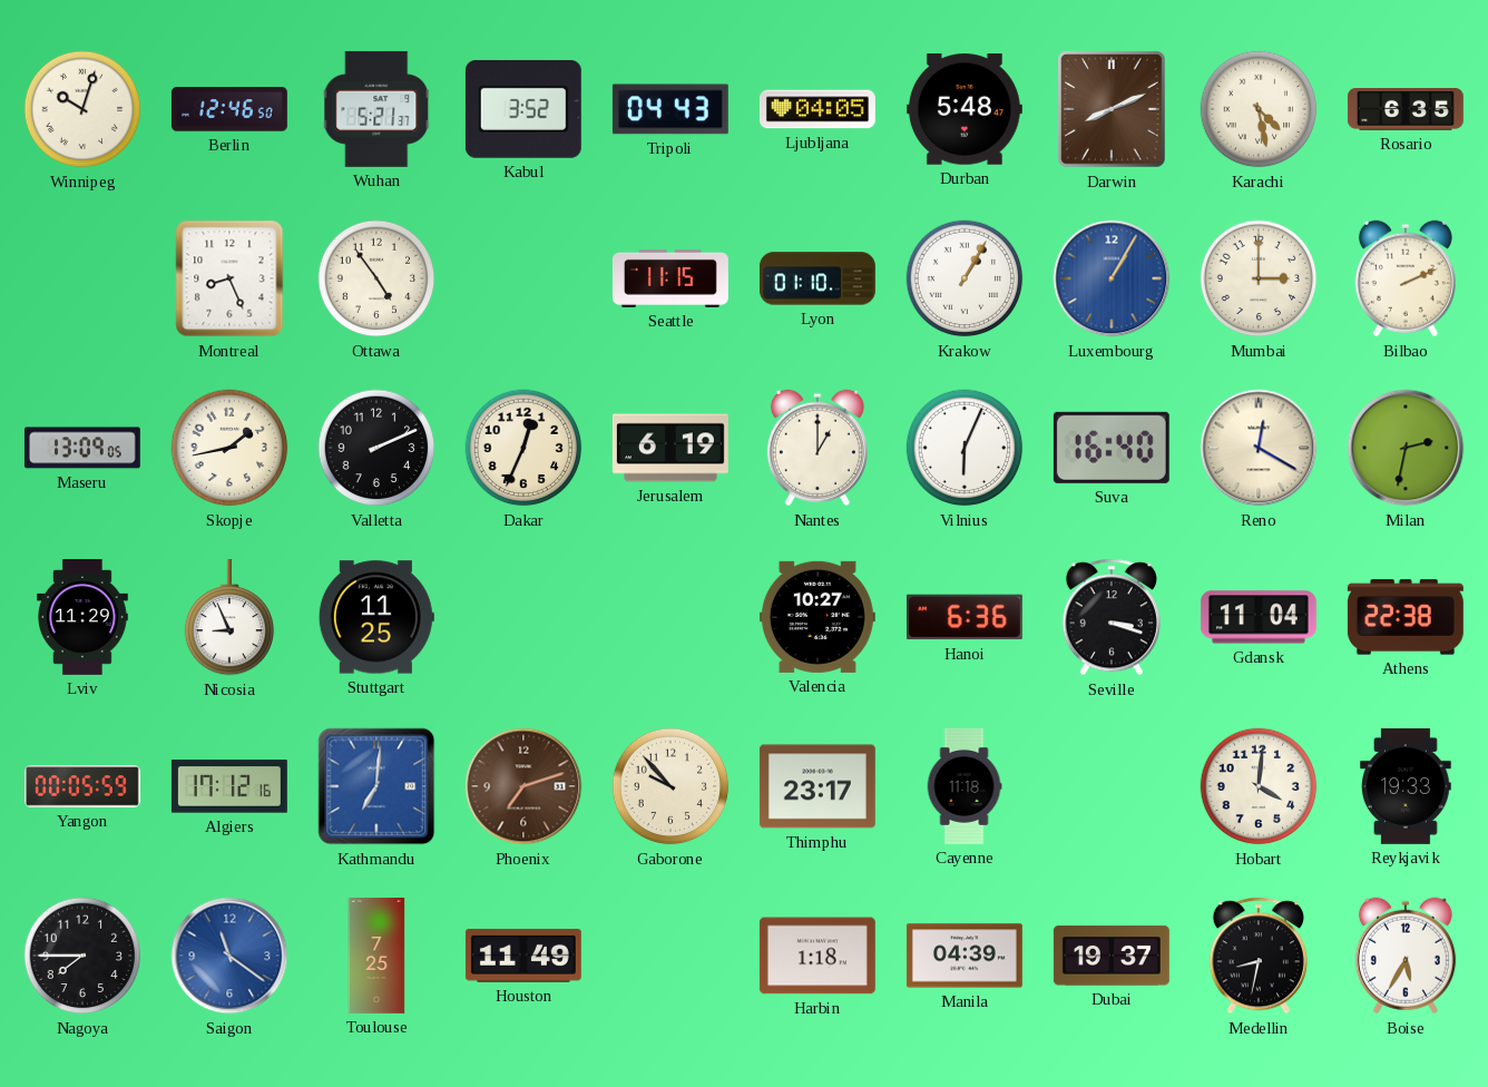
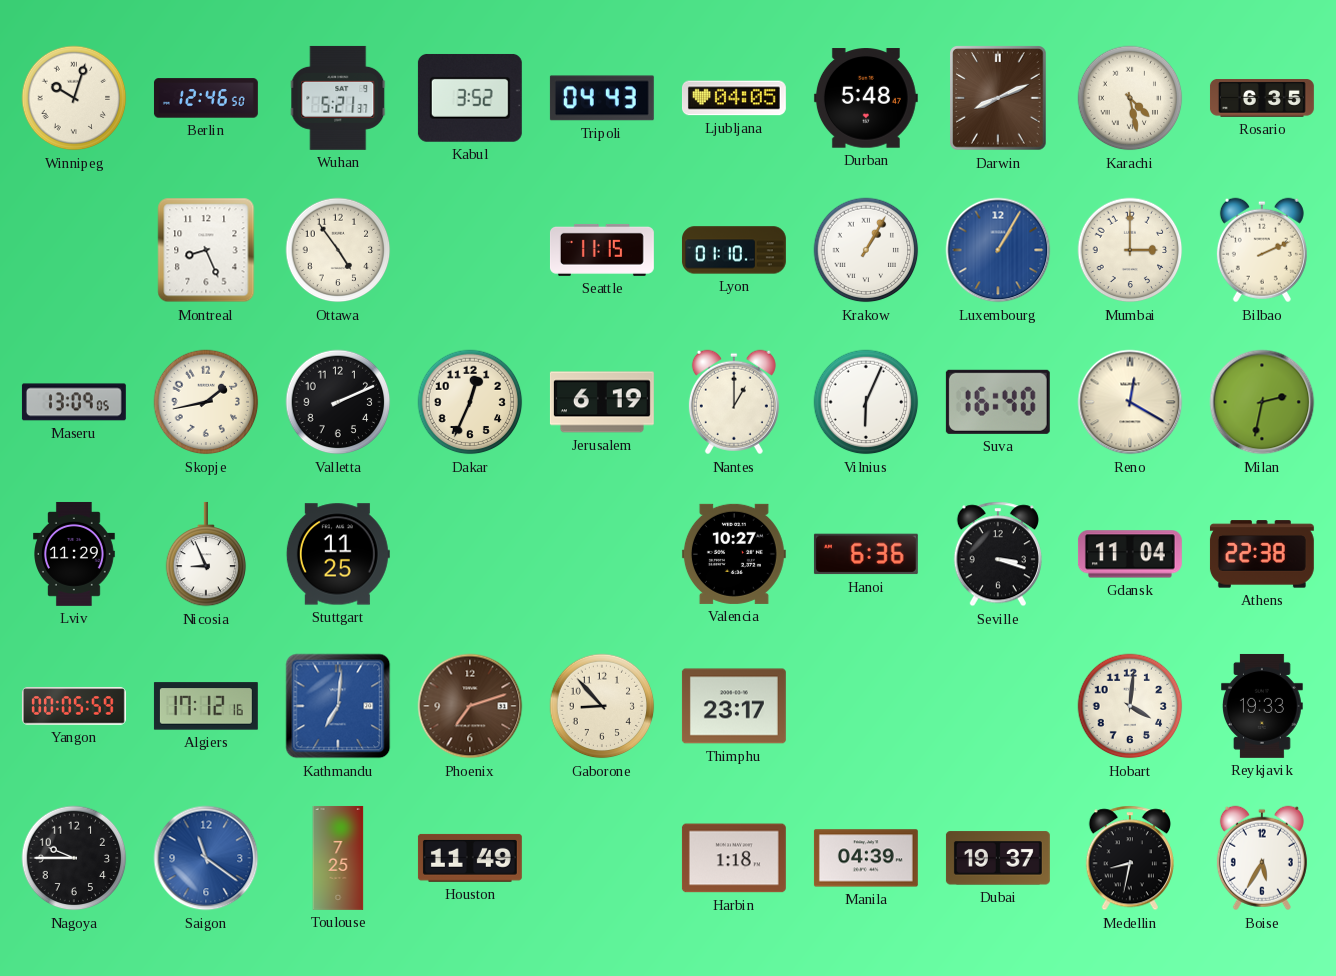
Gaborone: 9:53 -> 8:53 (602, 706)
Cayenne: 11:18 -> none (965, 786)
Nagoya: 7:45 -> 9:45 (74, 858)
